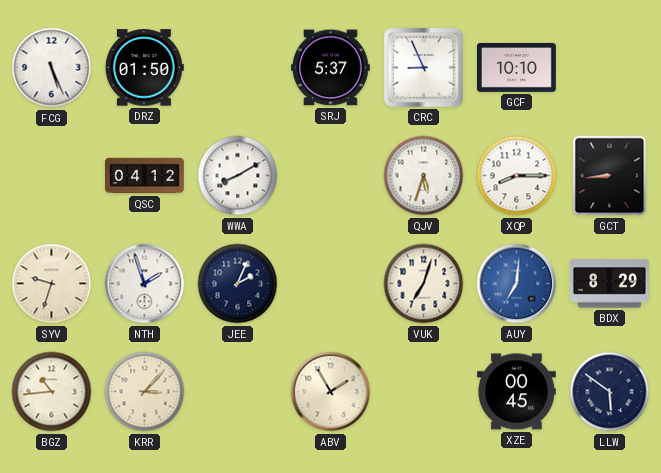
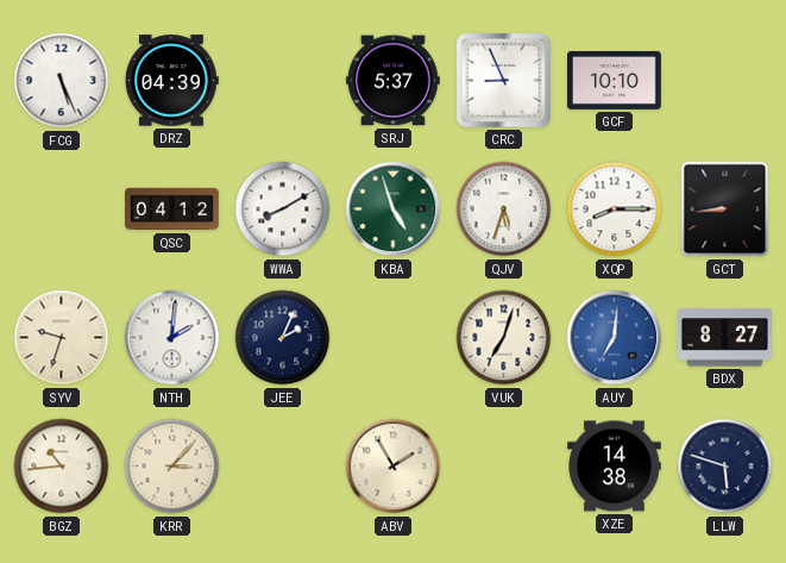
DRZ: 01:50 -> 04:39 (171, 81)
KBA: none -> 4:57 (394, 209)
NTH: 1:57 -> 2:01 (172, 338)
BDX: 8:29 -> 8:27 (725, 338)
XZE: 00:45 -> 14:38 (615, 467)
LLW: 5:51 -> 5:48 (725, 467)
